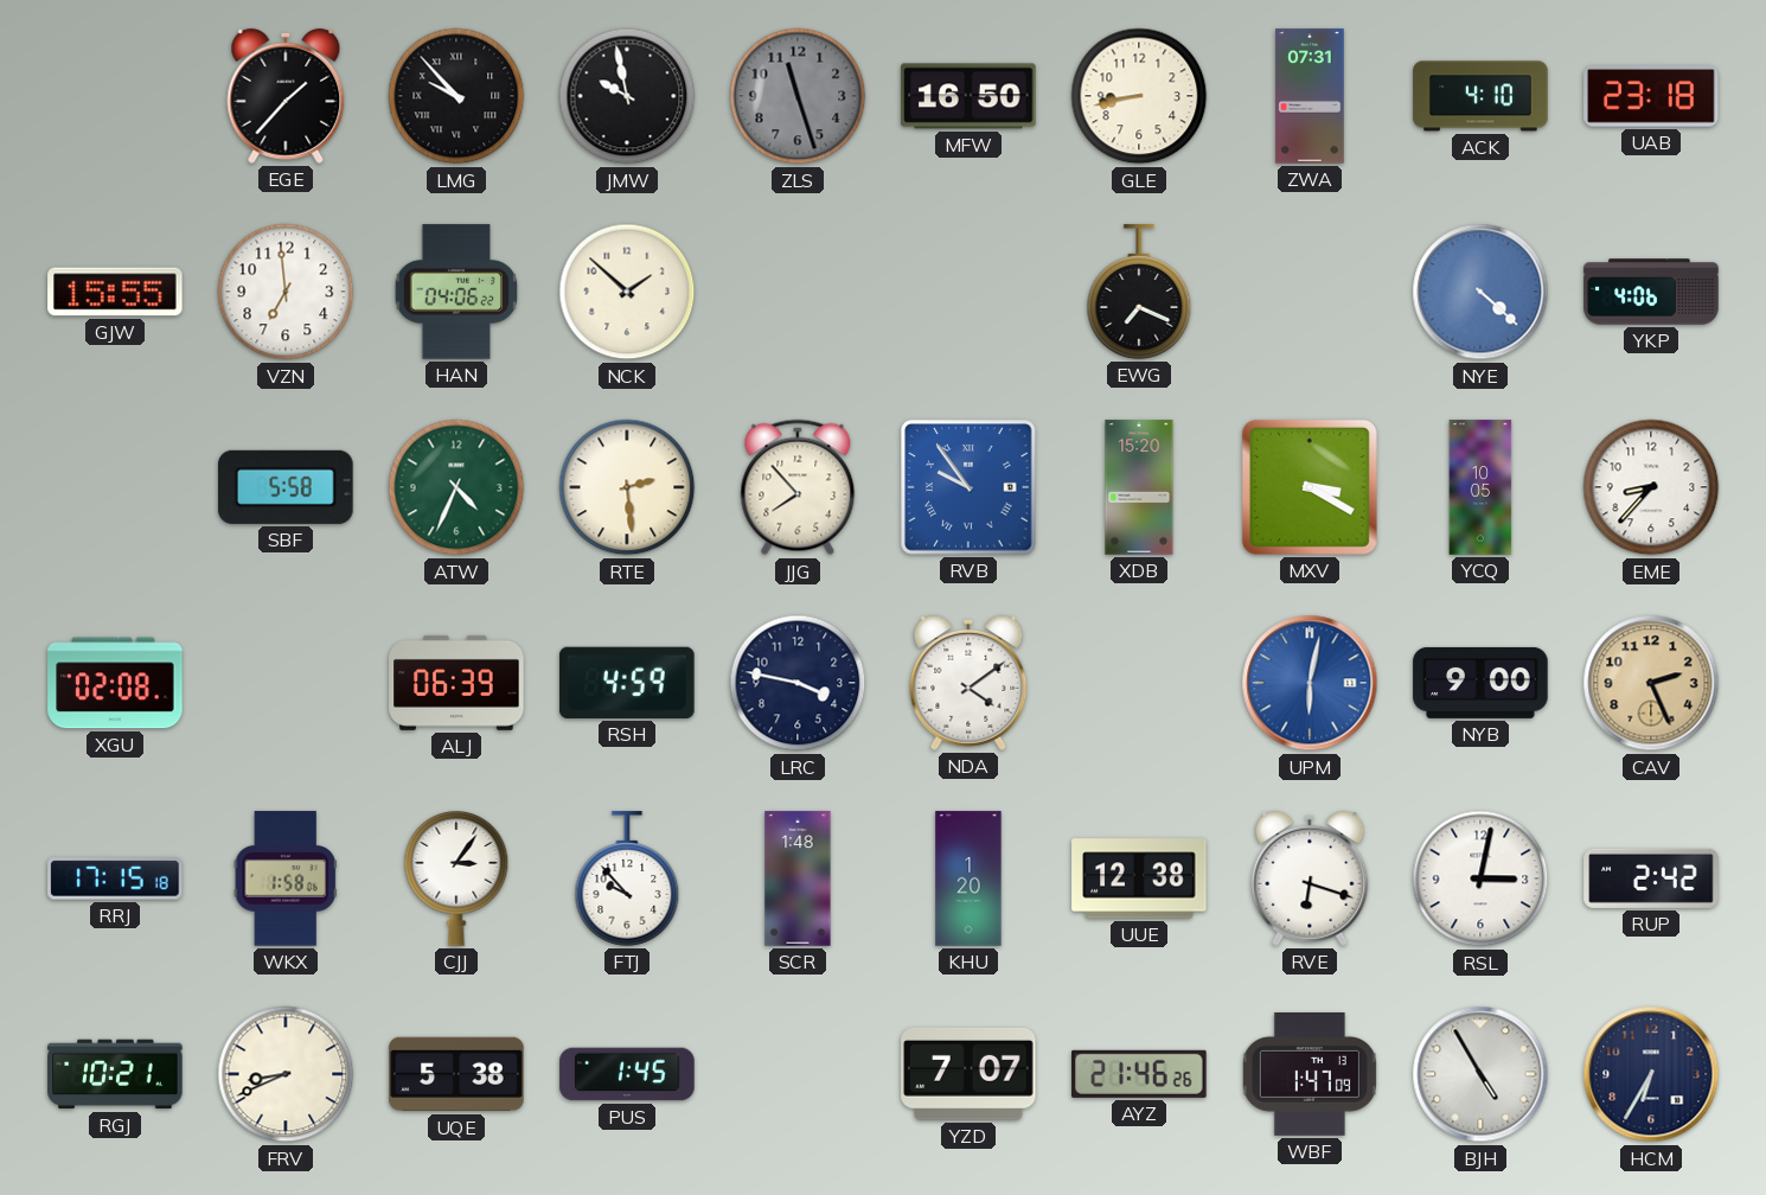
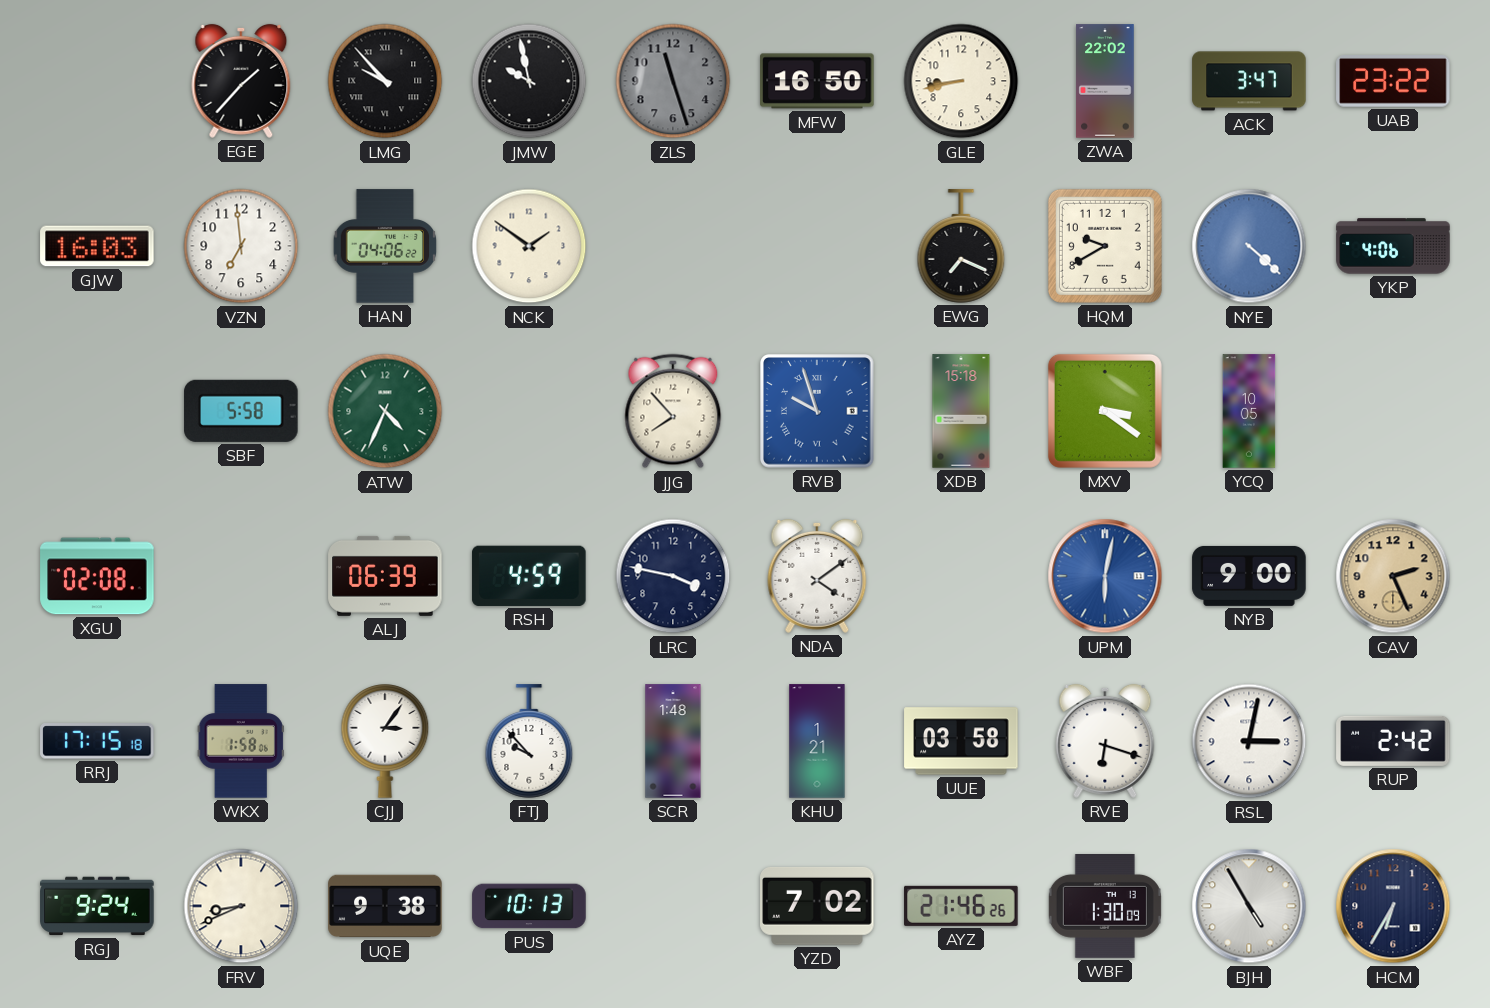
ZWA: 07:31 -> 22:02 (1105, 81)
ACK: 4:10 -> 3:47 (1249, 81)
UAB: 23:18 -> 23:22 (1393, 82)
GJW: 15:55 -> 16:03 (97, 246)
NCK: 1:52 -> 1:51 (529, 246)
HQM: none -> 9:40 (1105, 246)
RTE: 2:29 -> none (627, 487)
RVB: 9:54 -> 9:57 (817, 411)
XDB: 15:20 -> 15:18 (961, 411)
MXV: 3:20 -> 3:21 (1105, 411)
EME: 8:37 -> none (1651, 487)
KHU: 1:20 -> 1:21 (817, 741)
UUE: 12:38 -> 03:58 (961, 741)
RGJ: 10:21 -> 9:24 (97, 906)
UQE: 5:38 -> 9:38 (385, 906)
PUS: 1:45 -> 10:13 (529, 906)
YZD: 7:07 -> 7:02 (817, 906)
WBF: 1:47 -> 1:30 (1105, 907)
